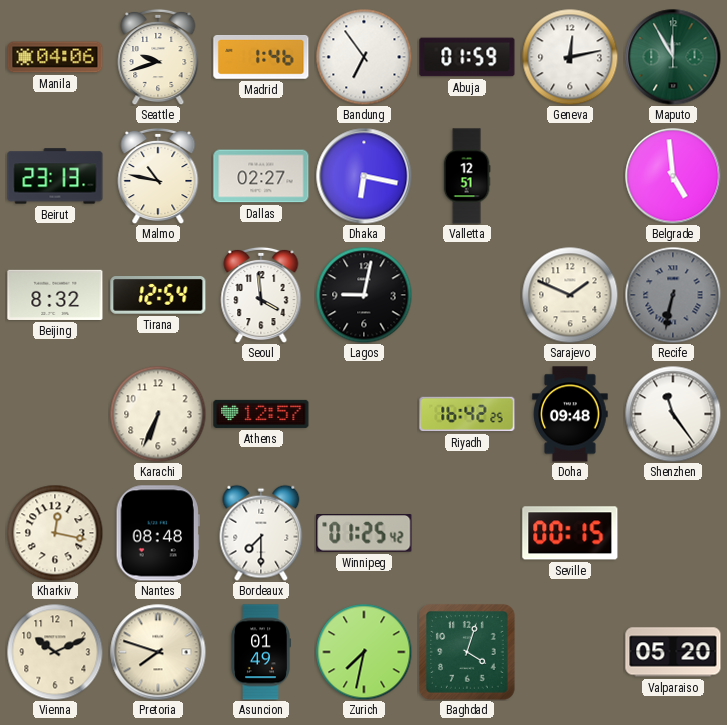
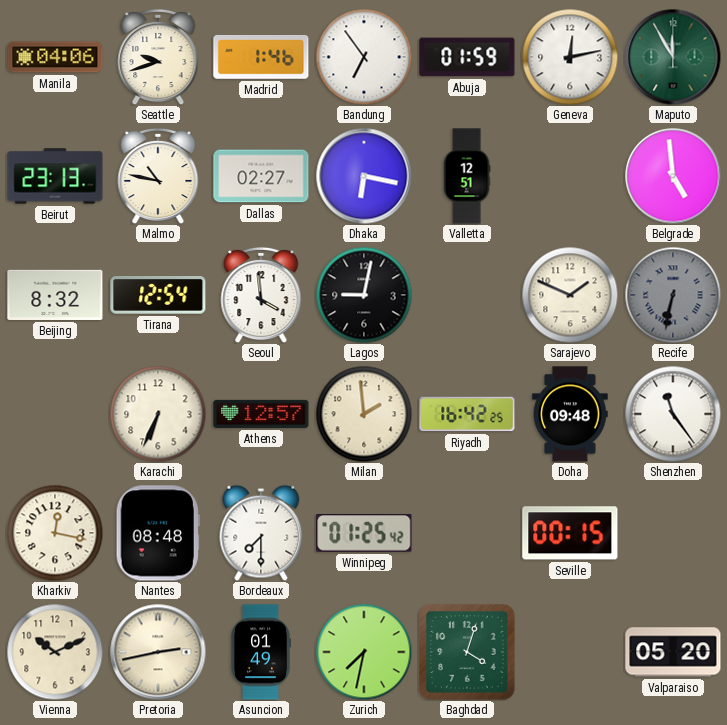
Milan: none -> 1:59 (364, 414)
Pretoria: 7:48 -> 2:43 (158, 652)
